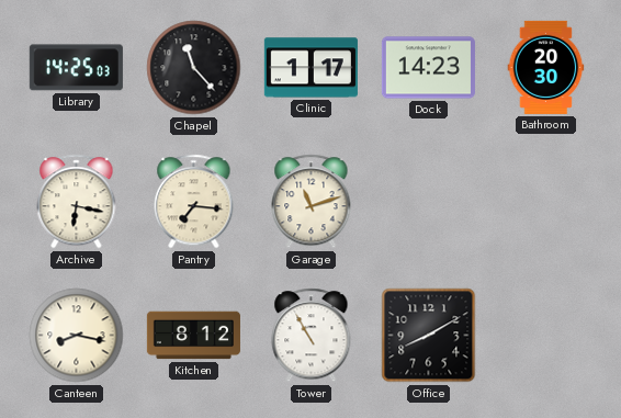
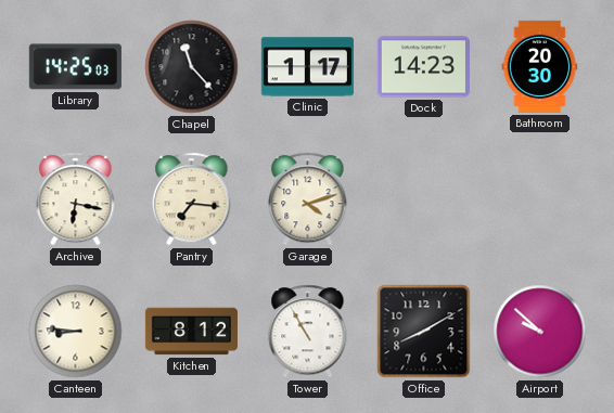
Garage: 11:12 -> 4:12 (308, 199)
Canteen: 8:17 -> 8:46 (76, 332)
Airport: none -> 9:52 (540, 332)
